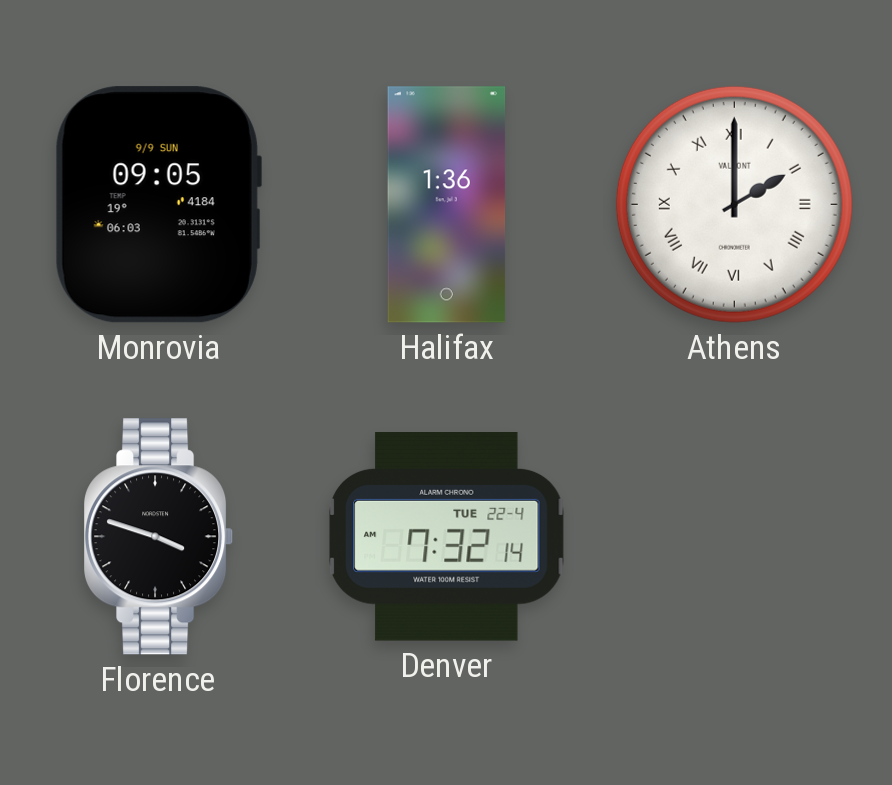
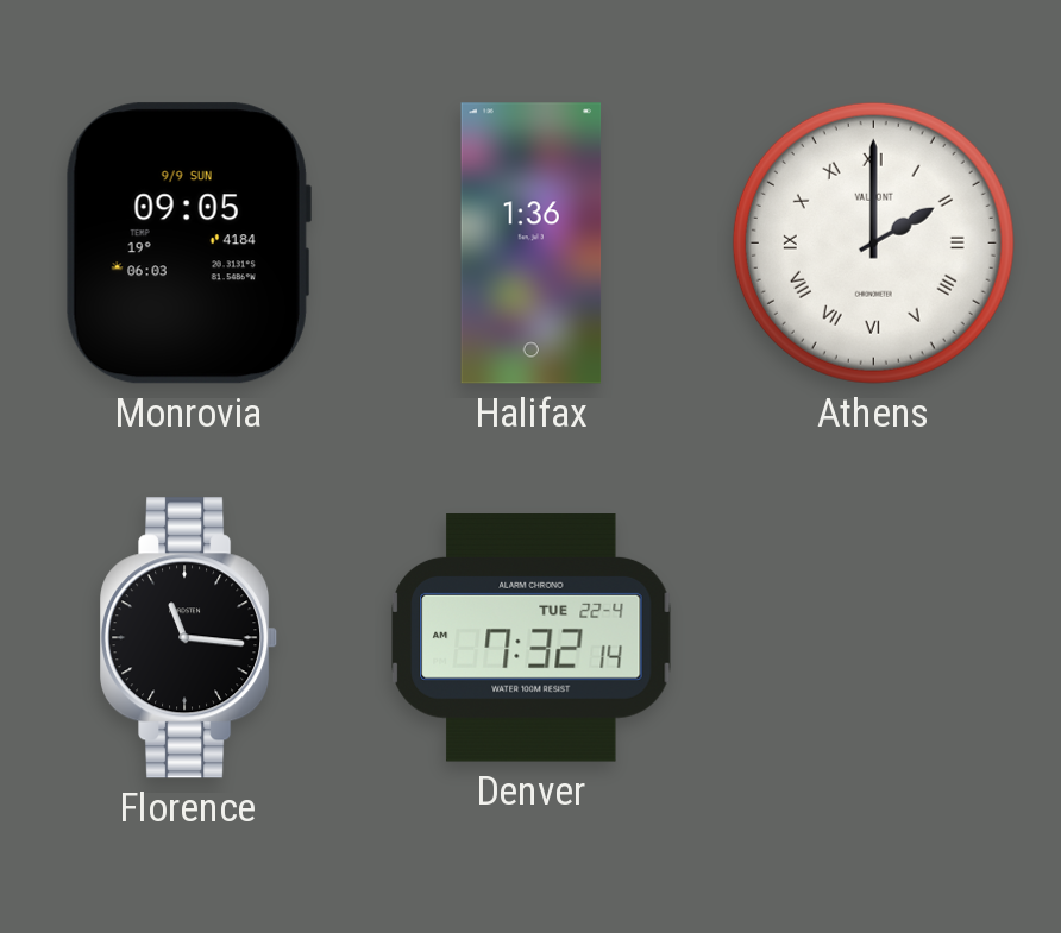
Florence: 3:48 -> 11:16 (190, 638)
